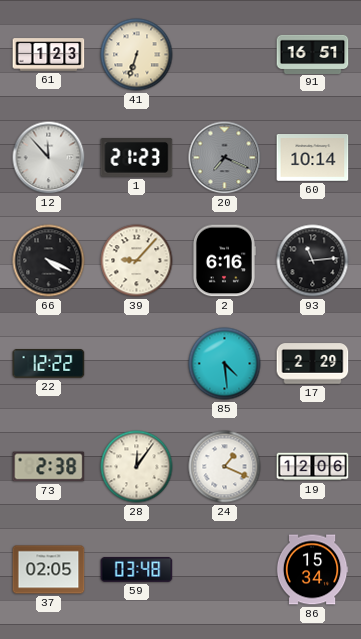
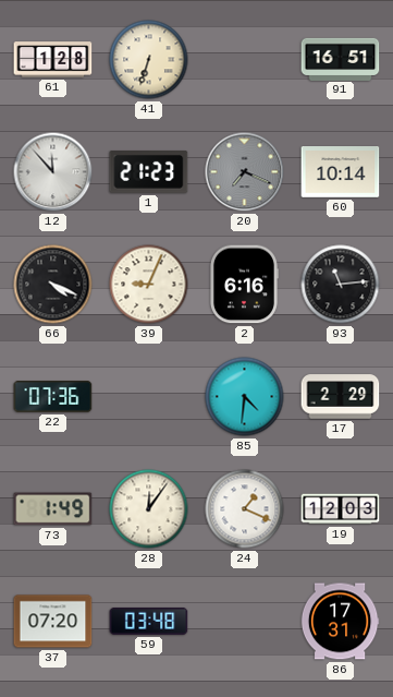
61: 1:23 -> 1:28 (53, 60)
39: 9:07 -> 9:04 (149, 285)
22: 12:22 -> 07:36 (53, 397)
85: 4:29 -> 4:31 (245, 397)
73: 2:38 -> 1:49 (53, 509)
19: 12:06 -> 12:03 (341, 509)
37: 02:05 -> 07:20 (53, 622)
86: 15:34 -> 17:31 (340, 622)
